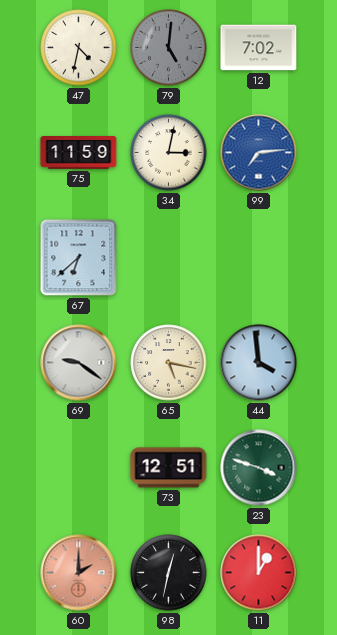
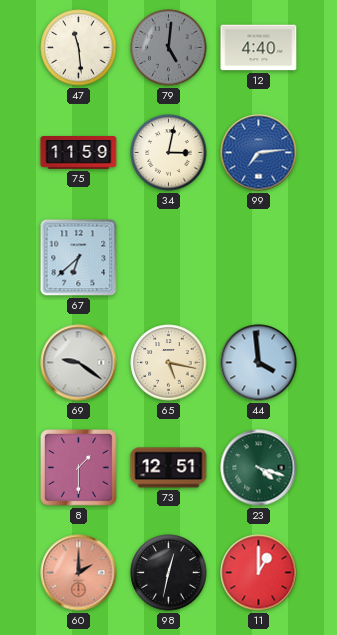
47: 4:32 -> 11:29 (79, 48)
12: 7:02 -> 4:40 (259, 48)
8: none -> 1:30 (79, 468)
23: 3:48 -> 4:18 (259, 468)
